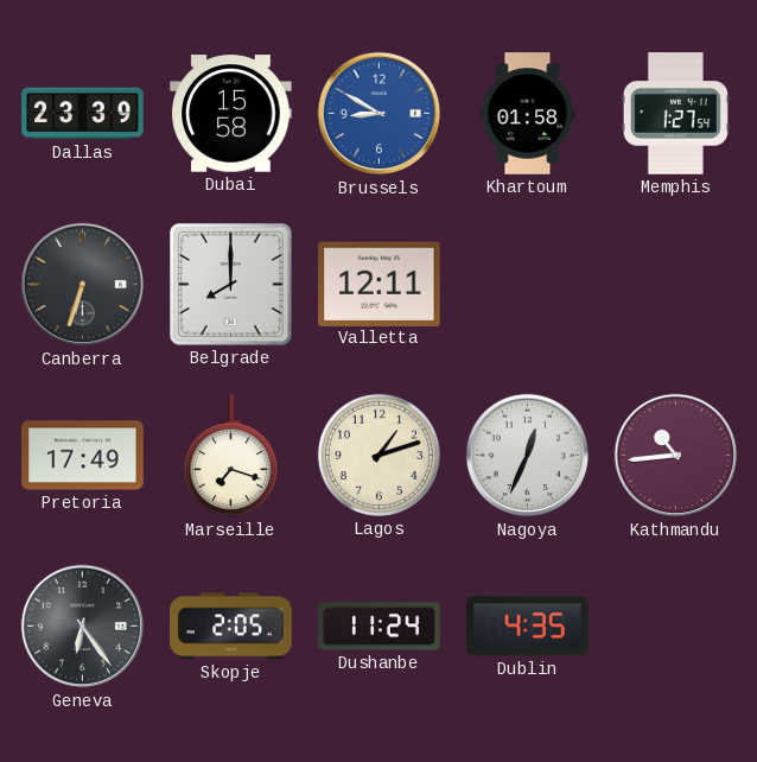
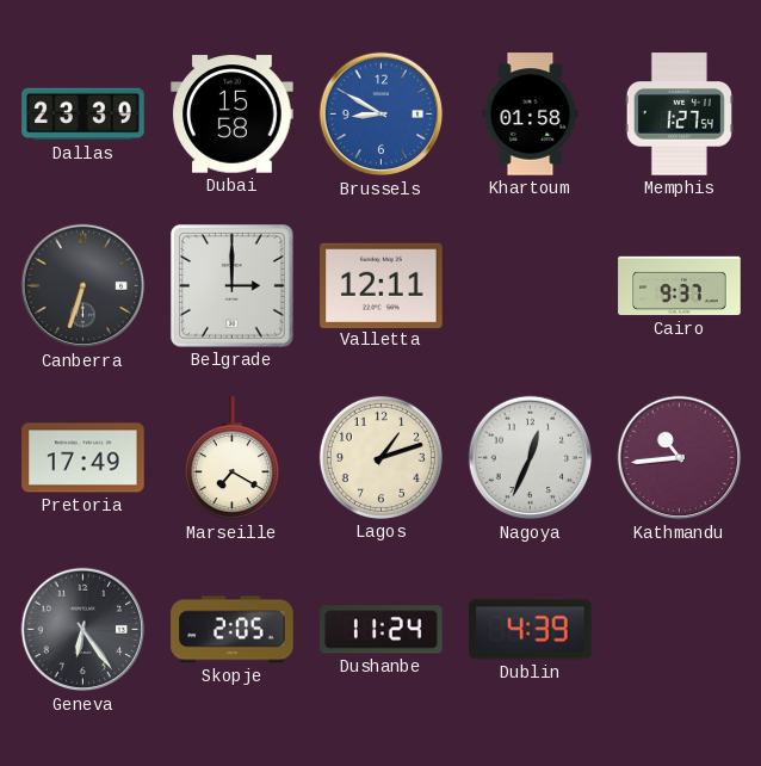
Belgrade: 8:00 -> 3:00 (233, 286)
Cairo: none -> 9:37 (680, 286)
Marseille: 7:18 -> 7:20 (231, 458)
Dublin: 4:35 -> 4:39 (531, 630)
